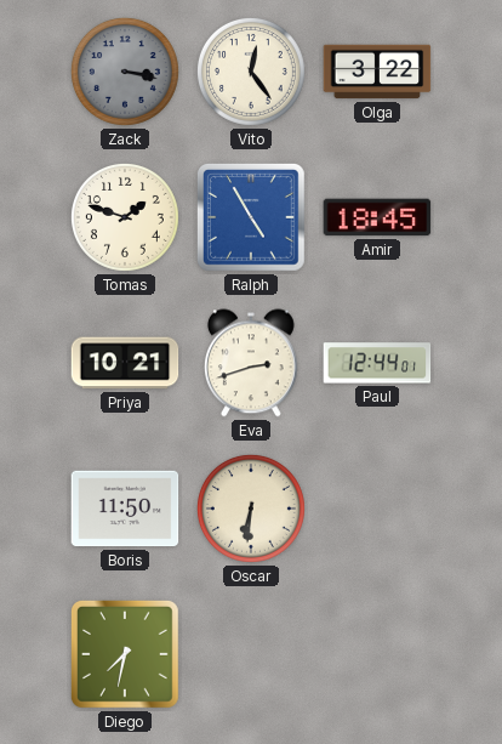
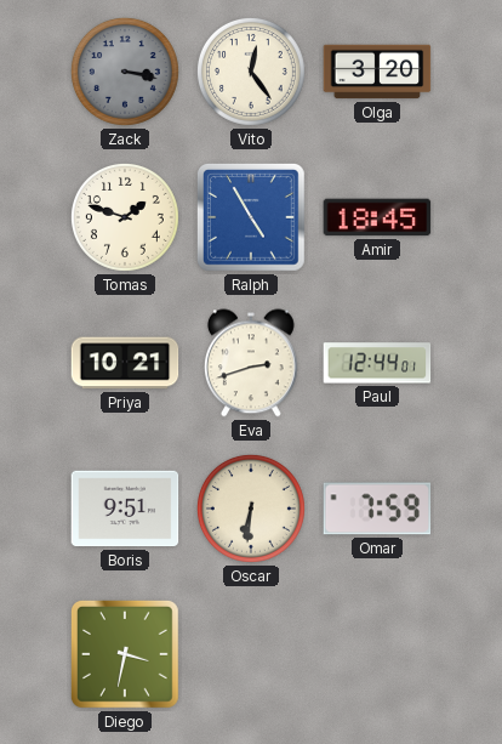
Olga: 3:22 -> 3:20 (377, 72)
Boris: 11:50 -> 9:51 (125, 509)
Omar: none -> 7:59 (377, 509)
Diego: 7:32 -> 3:32 (125, 654)
